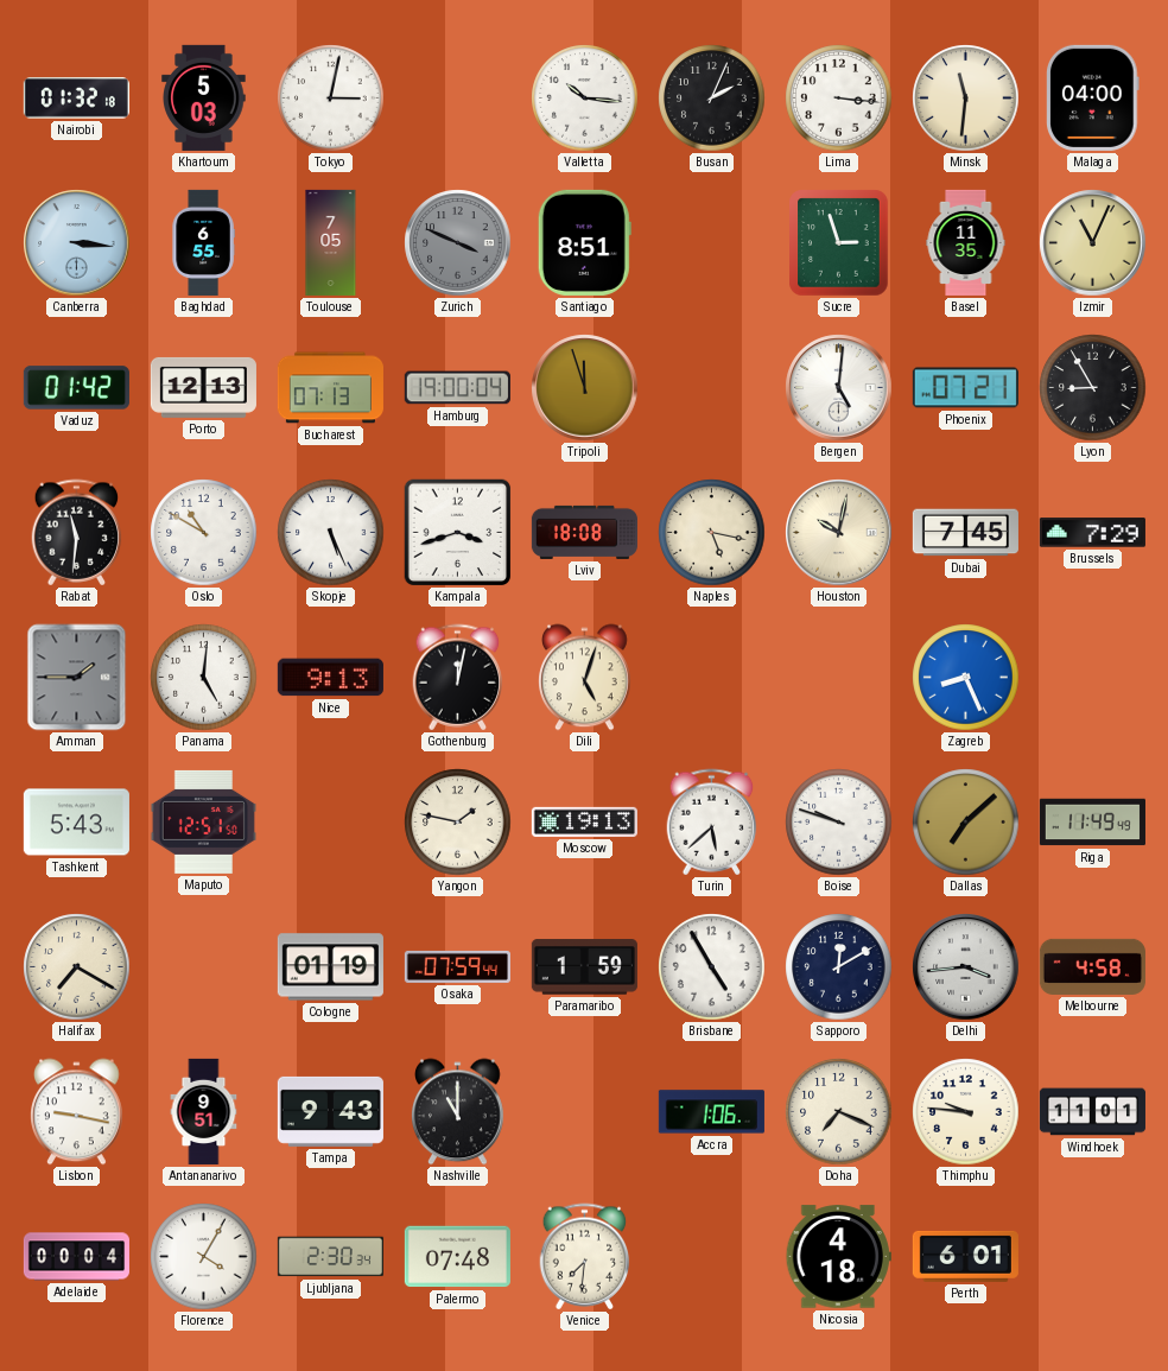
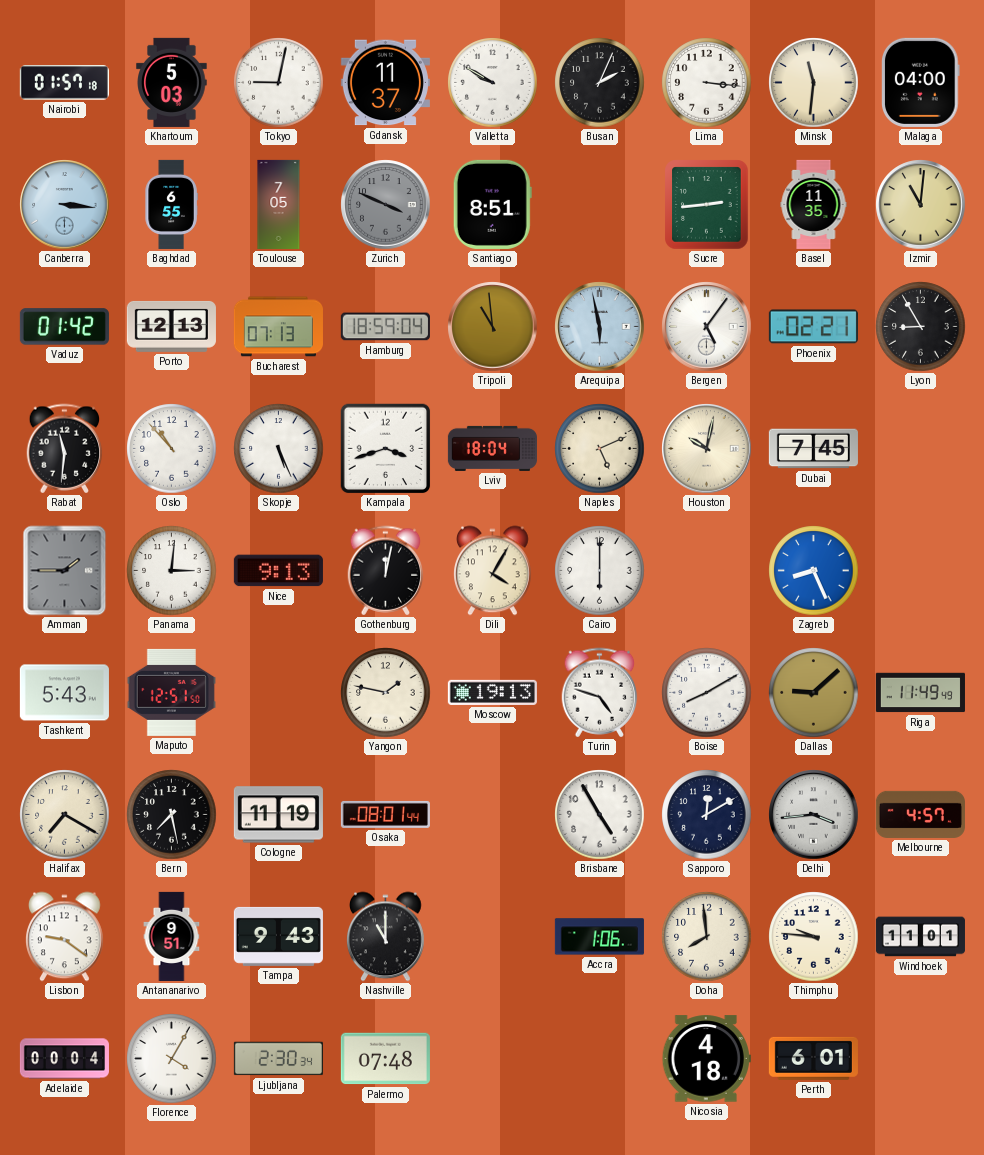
Nairobi: 01:32 -> 01:57 (64, 83)
Tokyo: 3:02 -> 9:02 (279, 83)
Gdansk: none -> 11:37 (385, 83)
Valletta: 10:16 -> 9:50 (493, 83)
Sucre: 2:57 -> 2:44 (707, 205)
Izmir: 11:04 -> 11:01 (921, 205)
Hamburg: 19:00 -> 18:59 (385, 327)
Tripoli: 11:57 -> 10:59 (493, 327)
Arequipa: none -> 5:58 (600, 327)
Bergen: 5:01 -> 5:06 (707, 327)
Phoenix: 07:21 -> 02:21 (813, 327)
Oslo: 10:50 -> 10:53 (172, 449)
Lviv: 18:08 -> 18:04 (492, 448)
Naples: 5:17 -> 5:11 (600, 449)
Brussels: 7:29 -> none (1092, 533)
Panama: 5:01 -> 3:01 (172, 571)
Dili: 5:03 -> 4:05 (493, 571)
Cairo: none -> 6:00 (600, 571)
Turin: 5:38 -> 4:48 (600, 693)
Boise: 9:48 -> 8:10 (707, 693)
Dallas: 7:08 -> 9:08 (814, 693)
Bern: none -> 7:28 (172, 815)
Cologne: 01:19 -> 11:19 (278, 815)
Osaka: 07:59 -> 08:01 (385, 814)
Paramaribo: 1:59 -> none (584, 967)
Melbourne: 4:58 -> 4:57 (920, 814)
Lisbon: 9:17 -> 9:21 (65, 937)
Doha: 7:19 -> 7:59 (707, 937)
Venice: 7:31 -> none (585, 1257)
